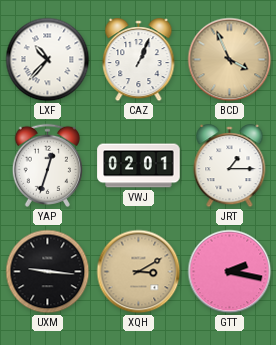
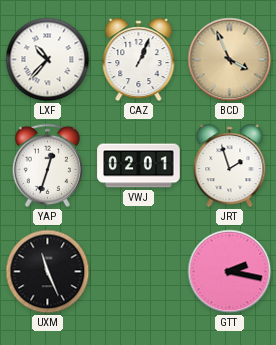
JRT: 1:15 -> 1:57 (230, 166)
UXM: 9:16 -> 11:26 (48, 272)
XQH: 3:10 -> none (139, 272)
